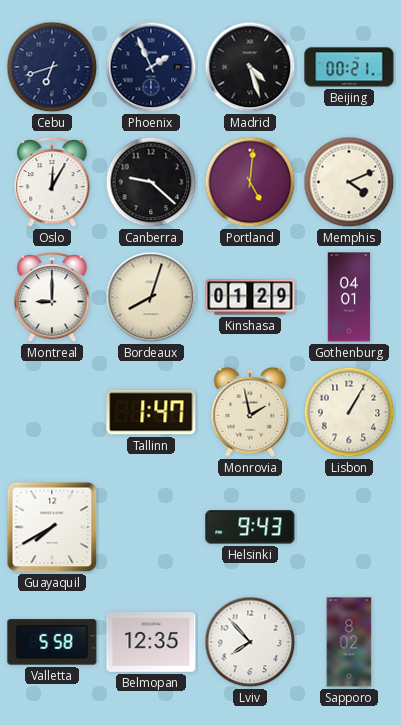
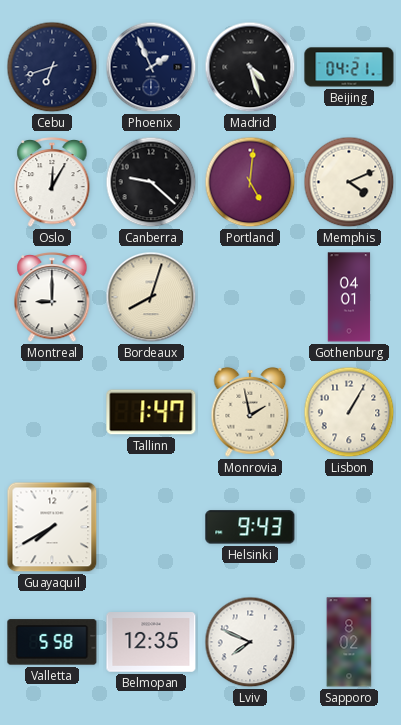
Beijing: 00:21 -> 04:21 (349, 67)
Kinshasa: 01:29 -> none (250, 297)
Lviv: 7:53 -> 7:49 (250, 642)
